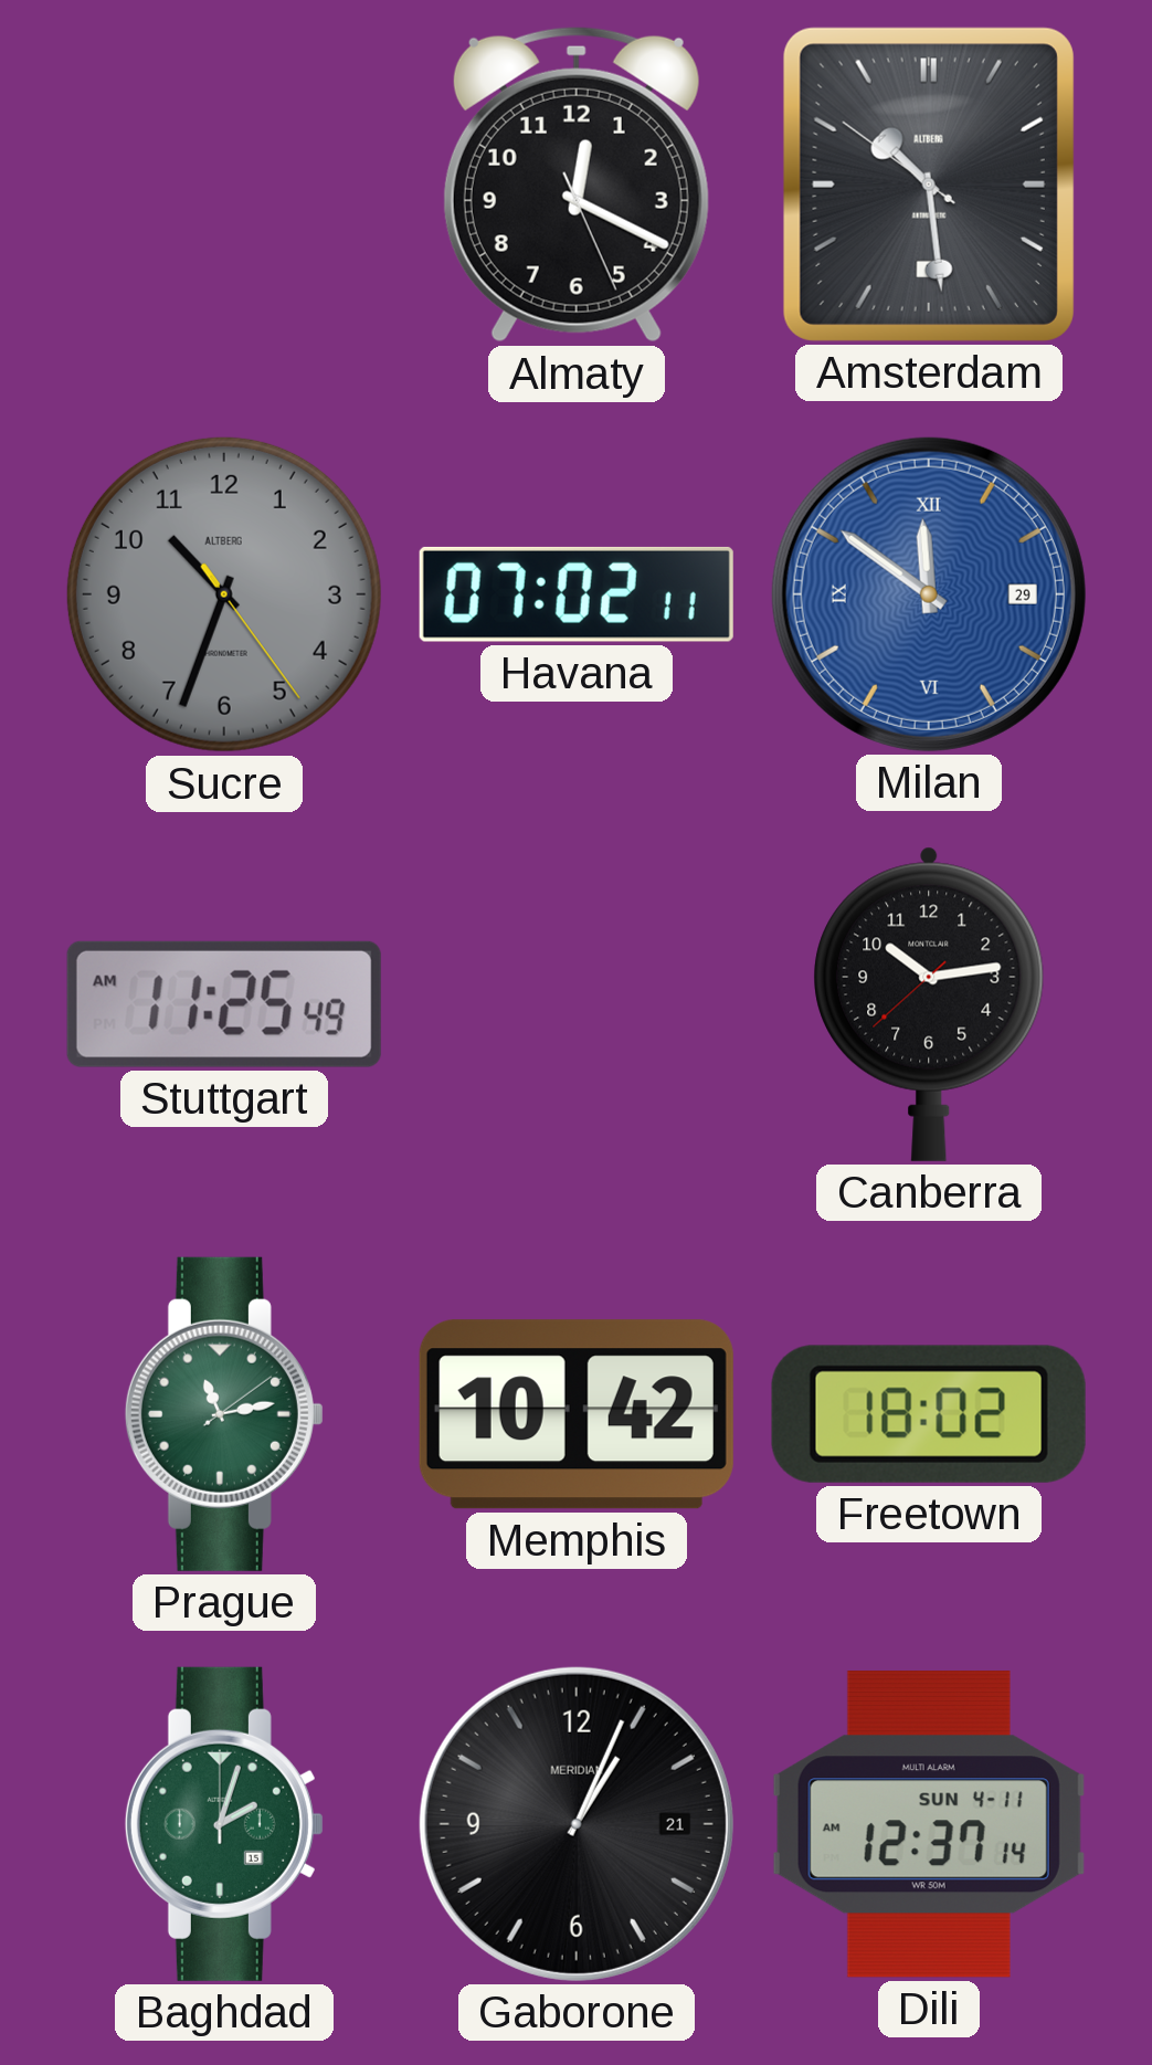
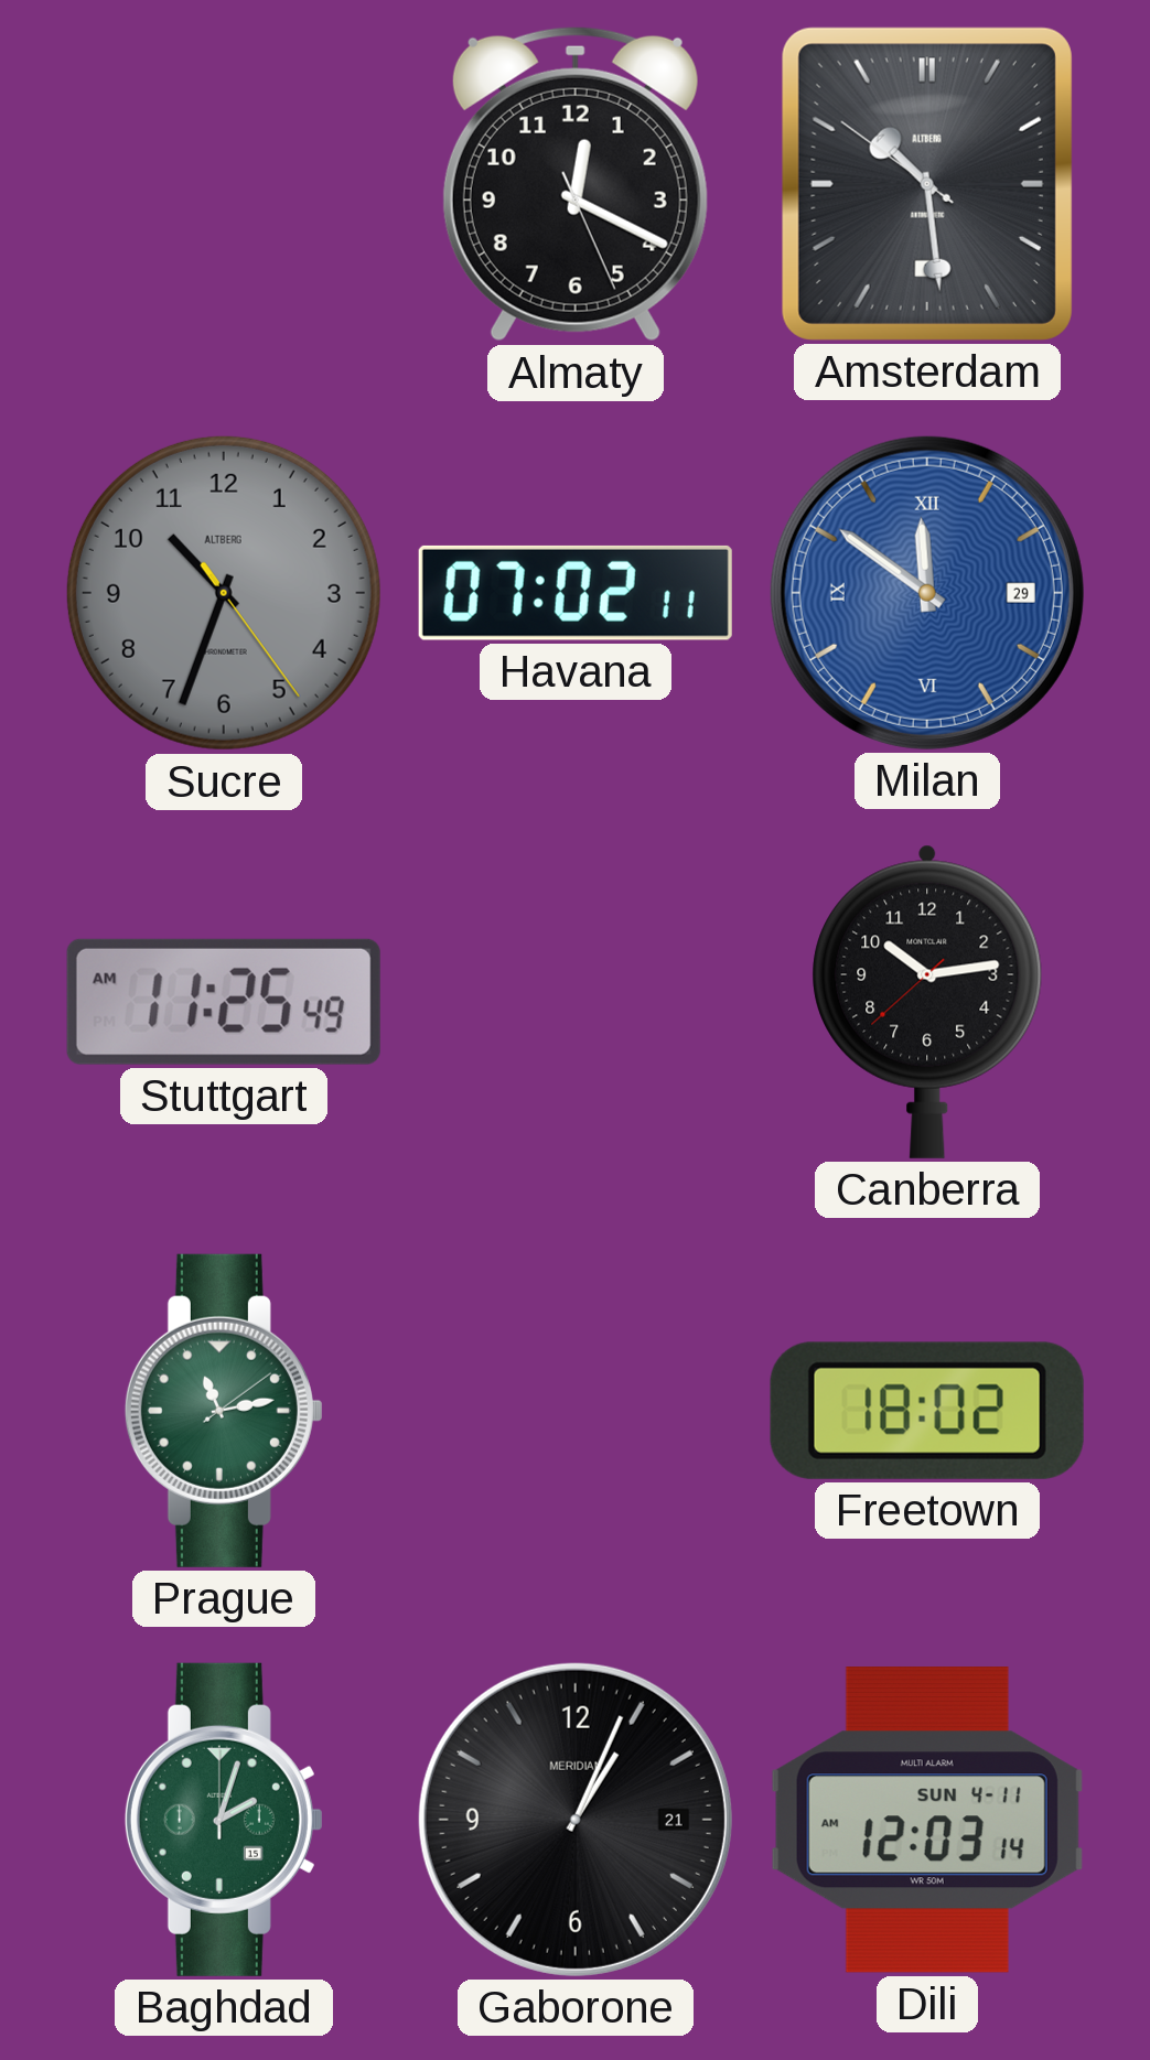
Memphis: 10:42 -> none (577, 1414)
Dili: 12:37 -> 12:03 (927, 1820)
